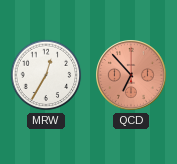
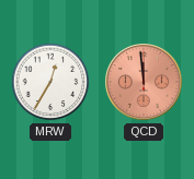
QCD: 6:53 -> 11:59 (145, 83)
